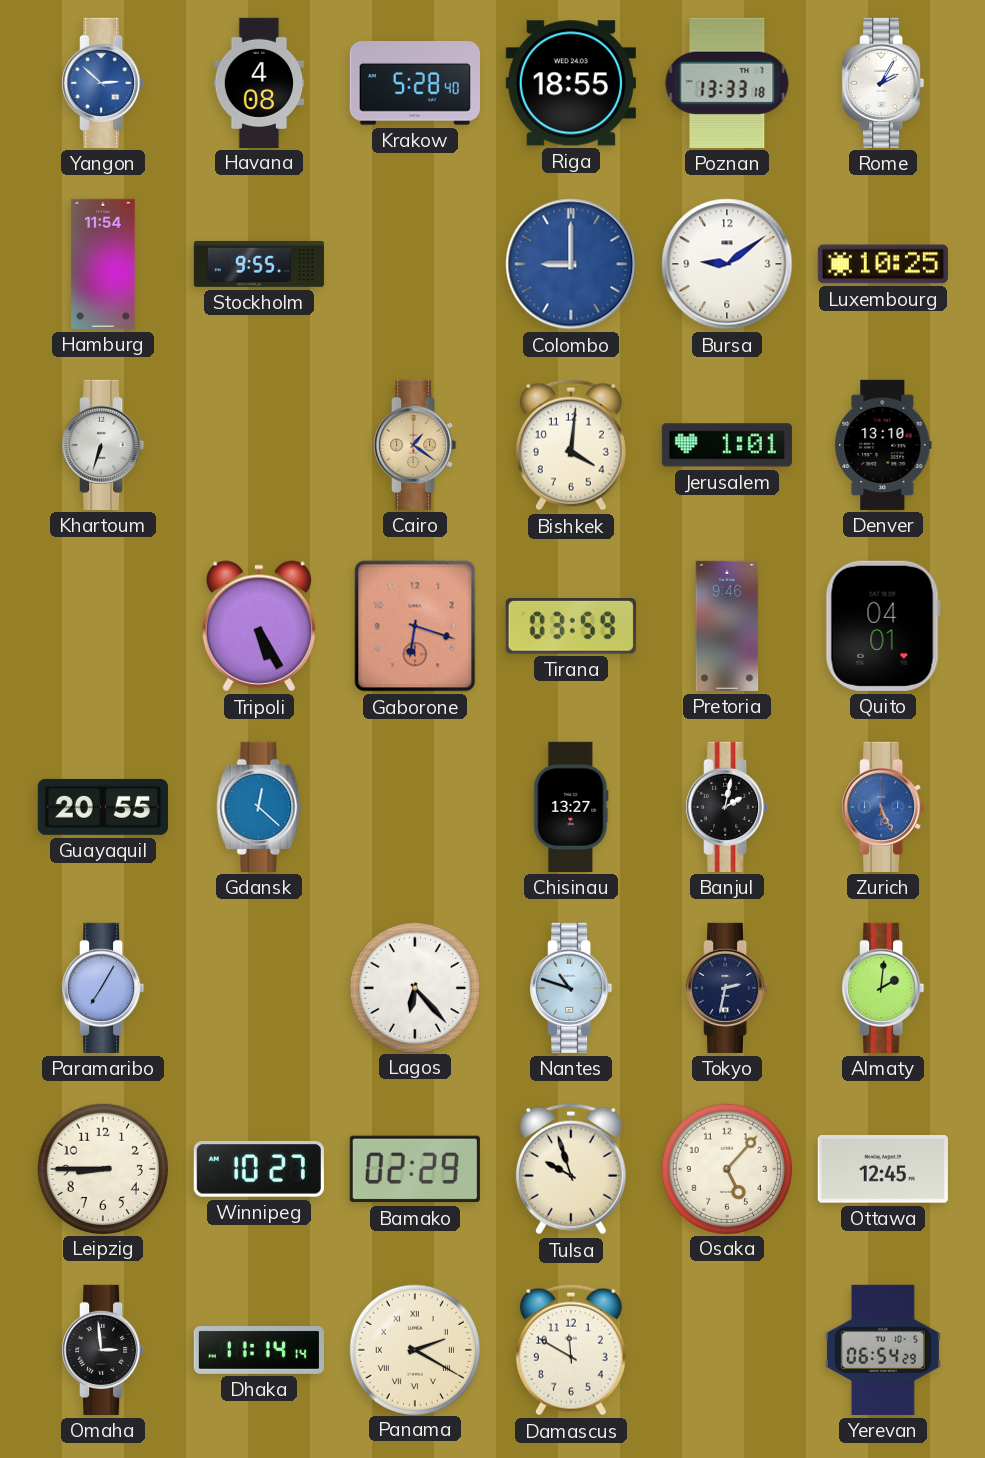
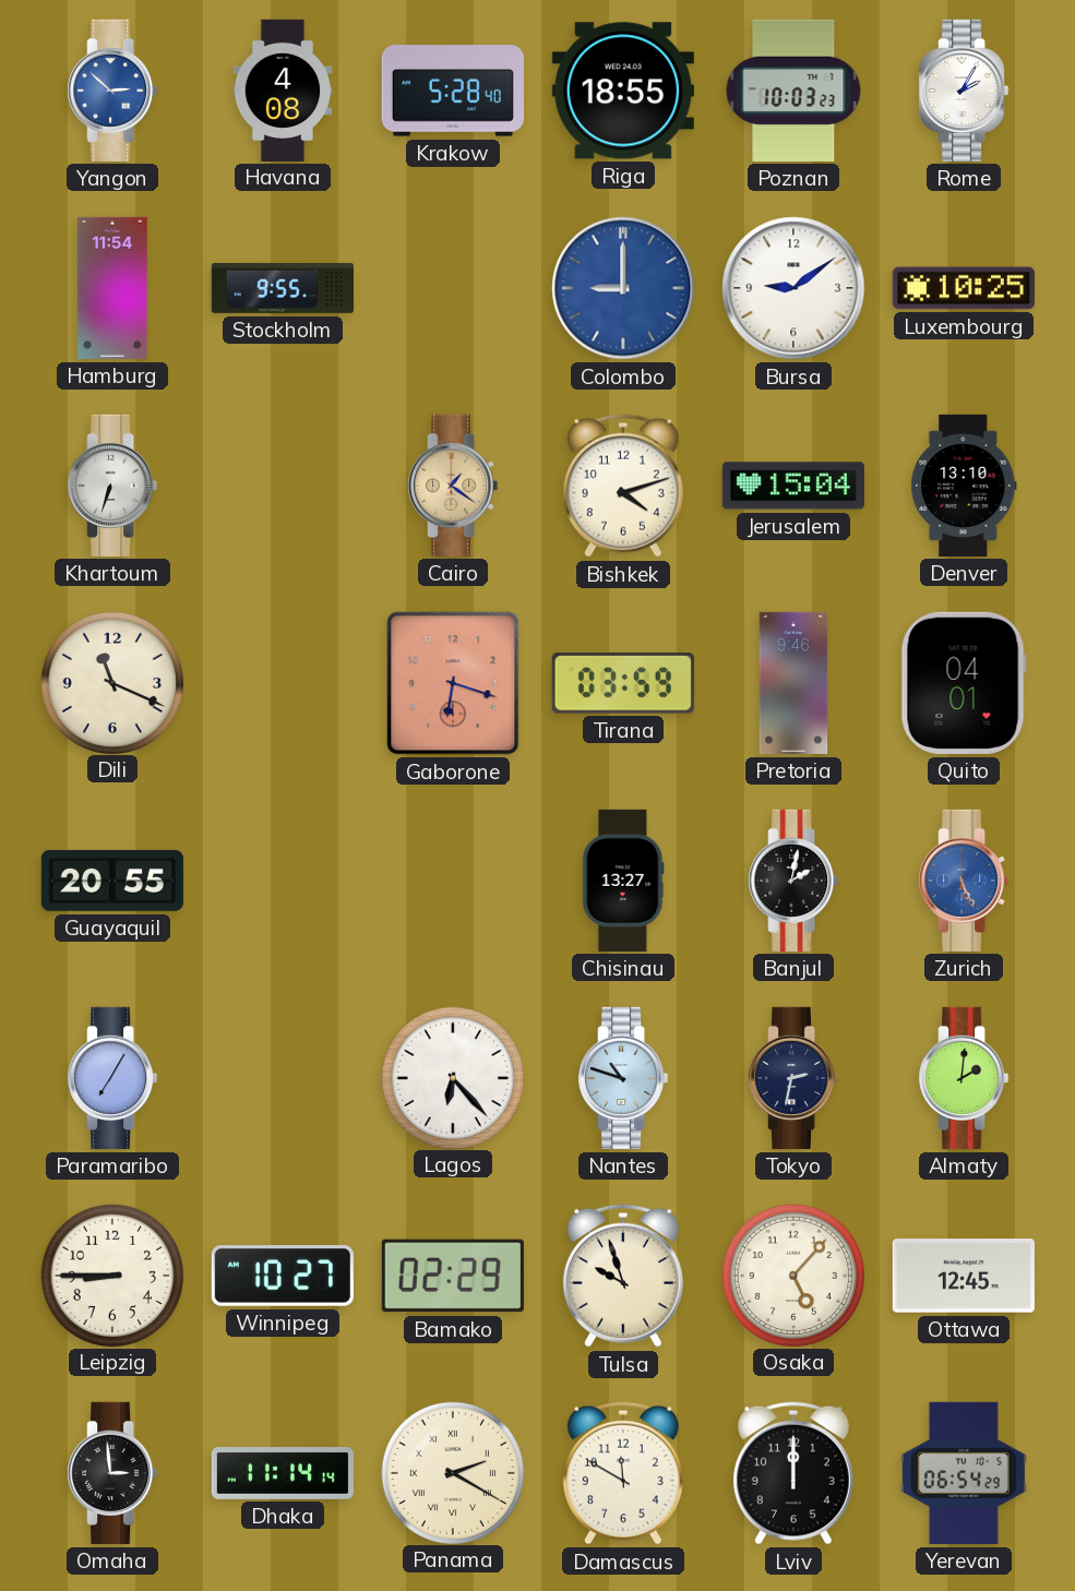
Poznan: 13:33 -> 10:03 (793, 91)
Bishkek: 4:01 -> 4:12 (623, 486)
Jerusalem: 1:01 -> 15:04 (793, 486)
Dili: none -> 11:19 (111, 682)
Tripoli: 5:25 -> none (259, 626)
Gdansk: 12:22 -> none (259, 807)
Lviv: none -> 12:00 (793, 1473)
